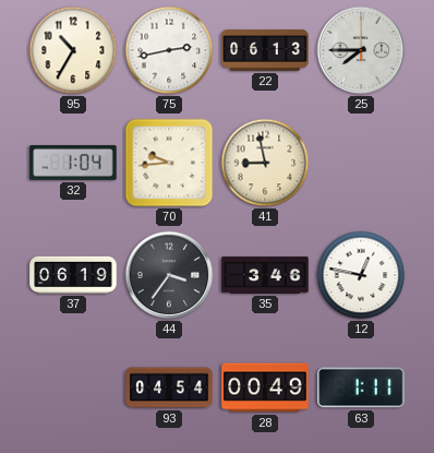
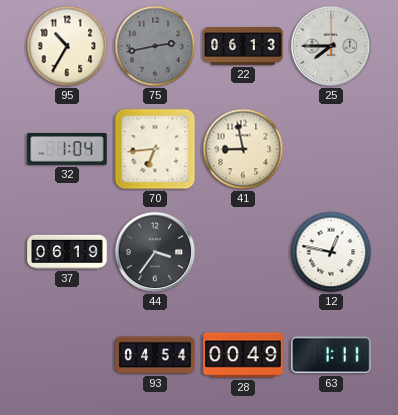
75 dial: white -> grey (155, 46)
70: 9:44 -> 6:44 (155, 149)
35: 3:46 -> none (265, 275)
